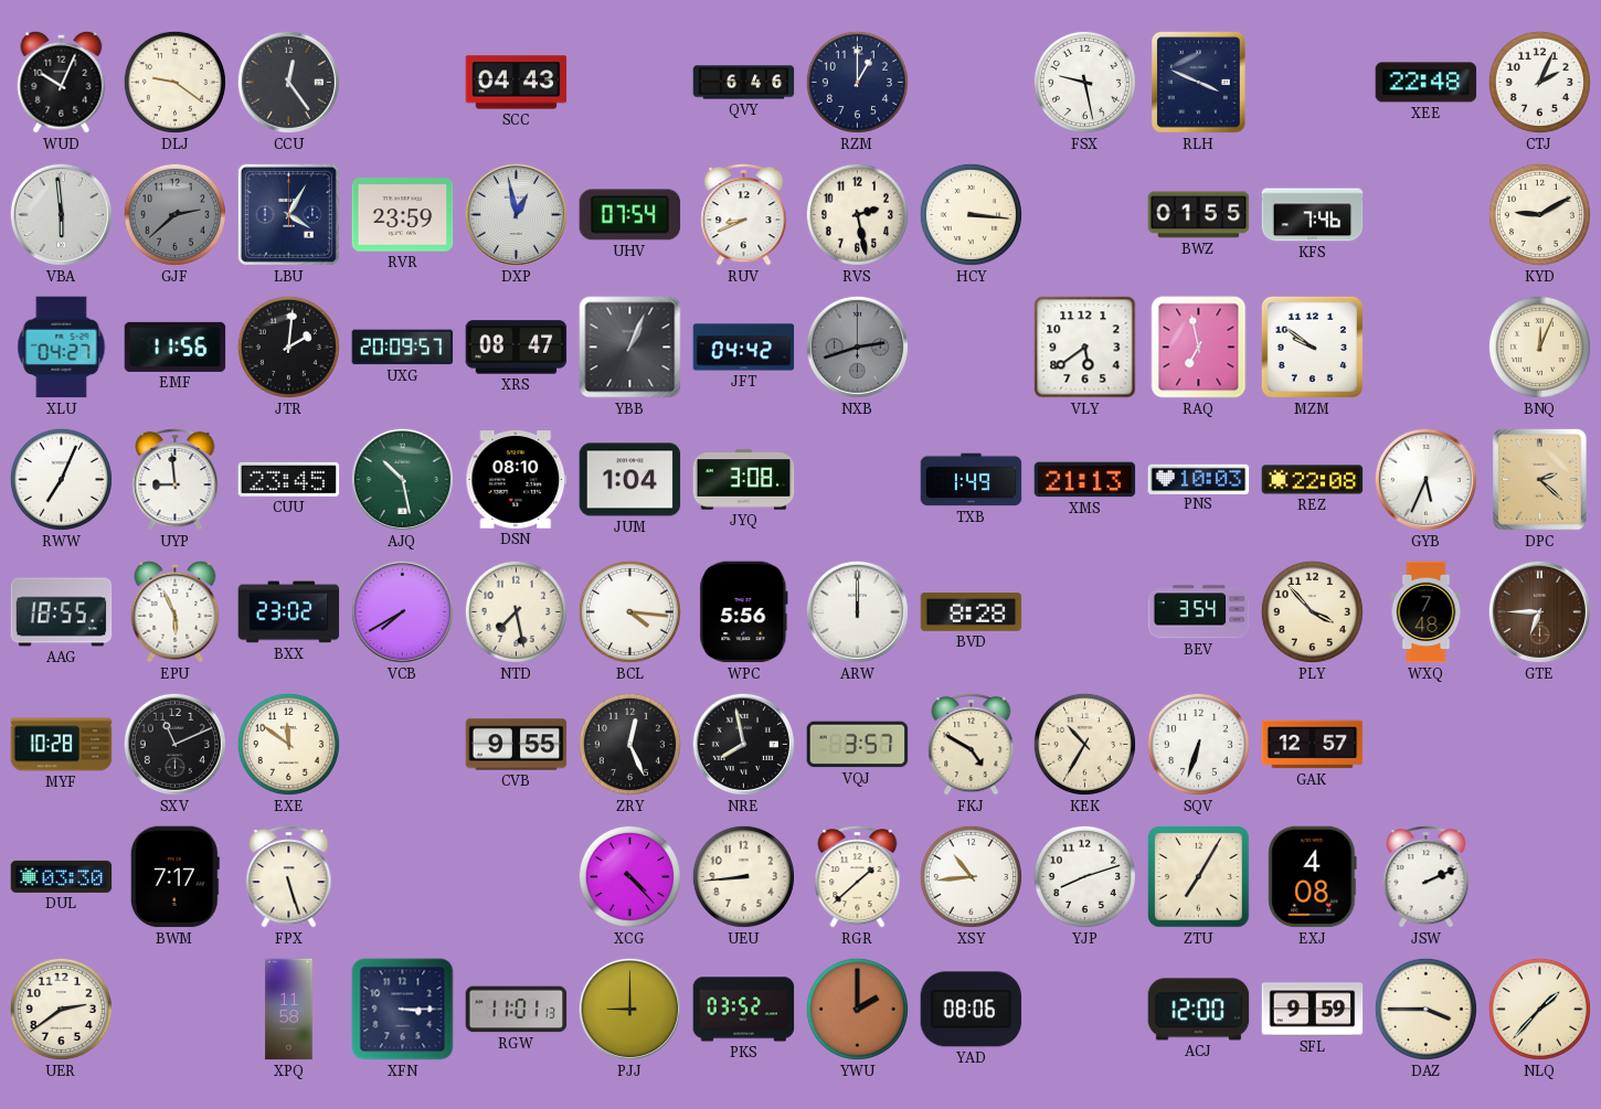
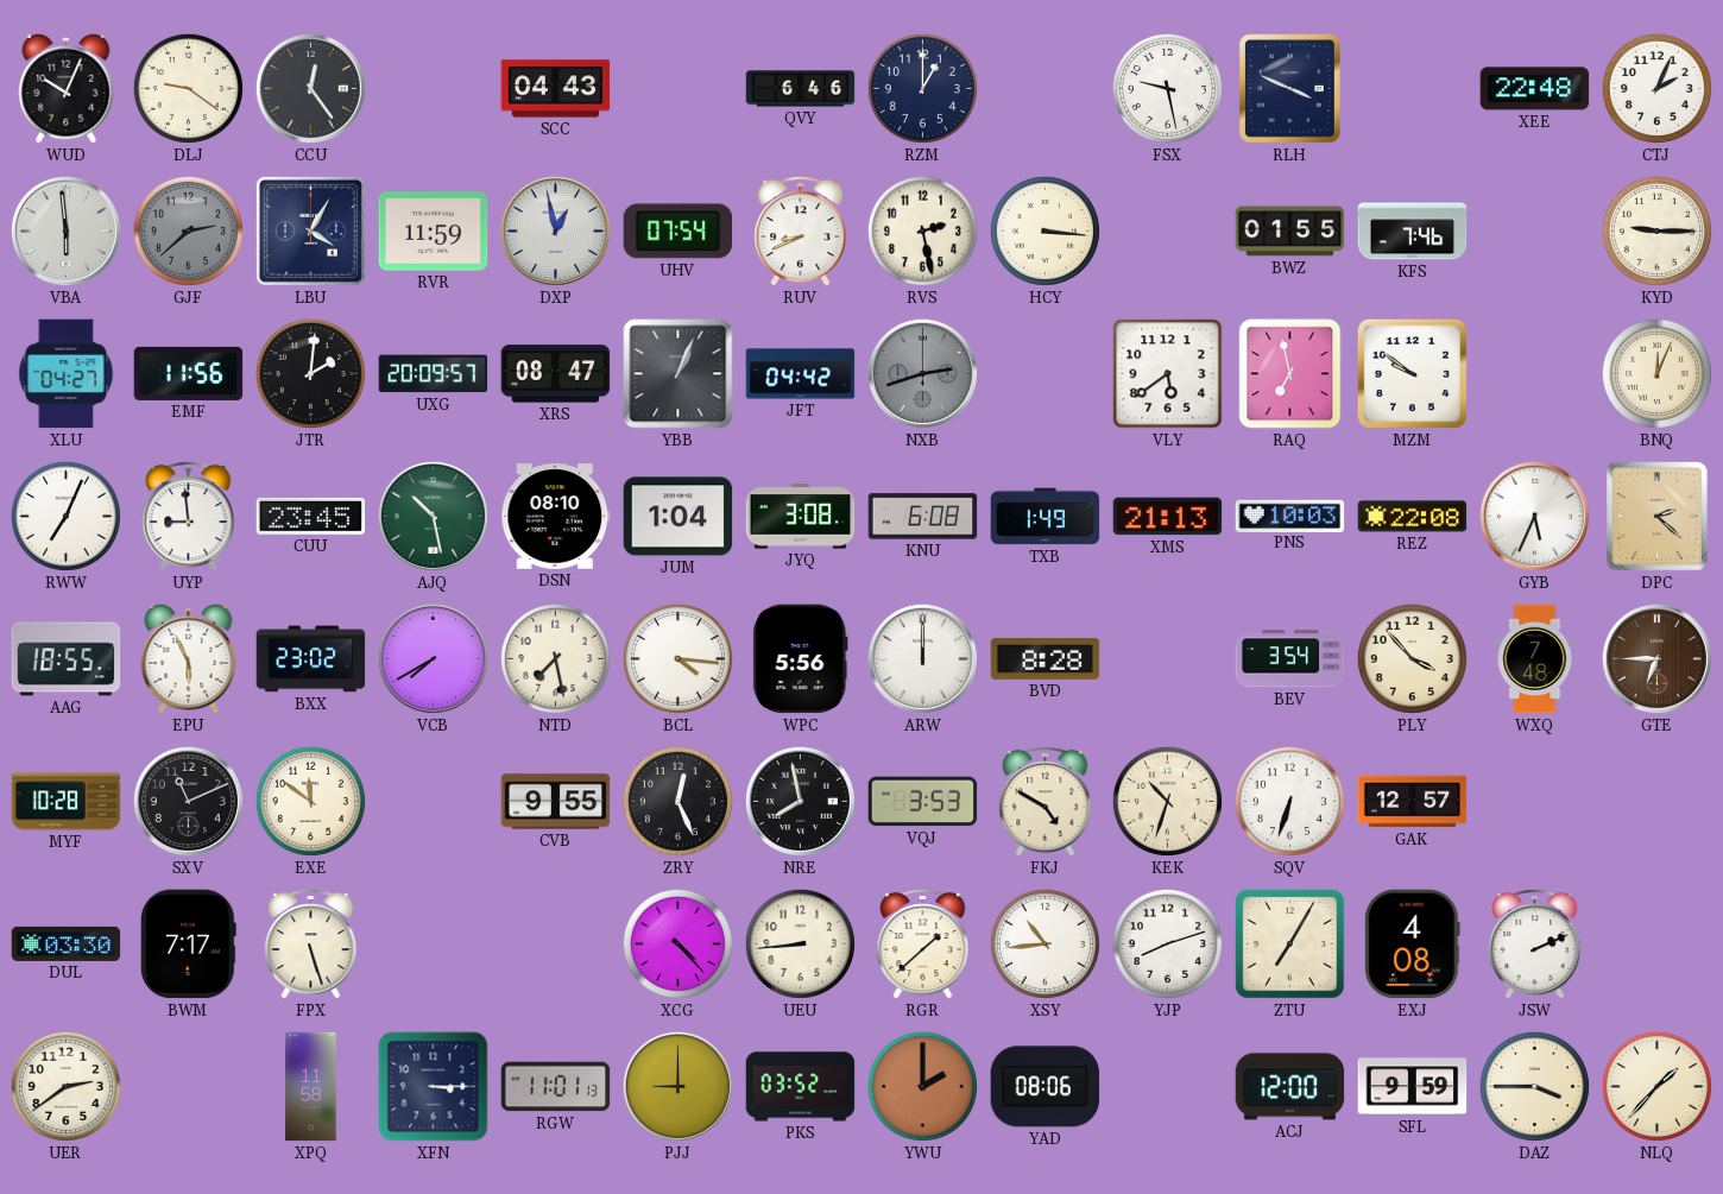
RVR: 23:59 -> 11:59 (434, 232)
KYD: 9:10 -> 9:15 (1656, 230)
KNU: none -> 6:08 (923, 517)
VQJ: 3:57 -> 3:53 (923, 802)
KEK: 10:35 -> 10:33 (1167, 801)
